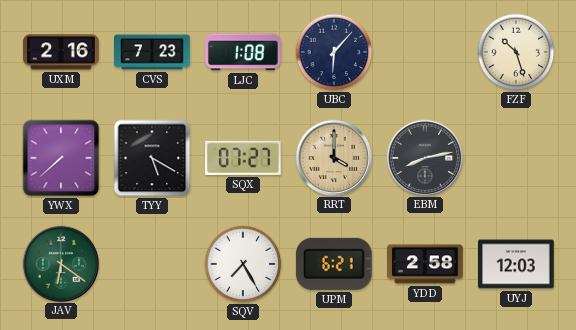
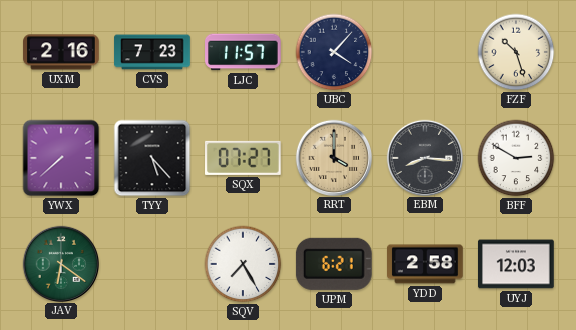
LJC: 1:08 -> 11:57 (243, 52)
UBC: 6:07 -> 4:07 (334, 52)
TYY: 5:20 -> 5:23 (152, 158)
EBM: 8:13 -> 8:16 (424, 157)
BFF: none -> 2:50 (516, 158)
